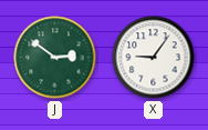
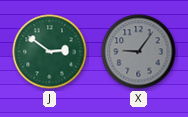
X dial: white -> grey (139, 52)
